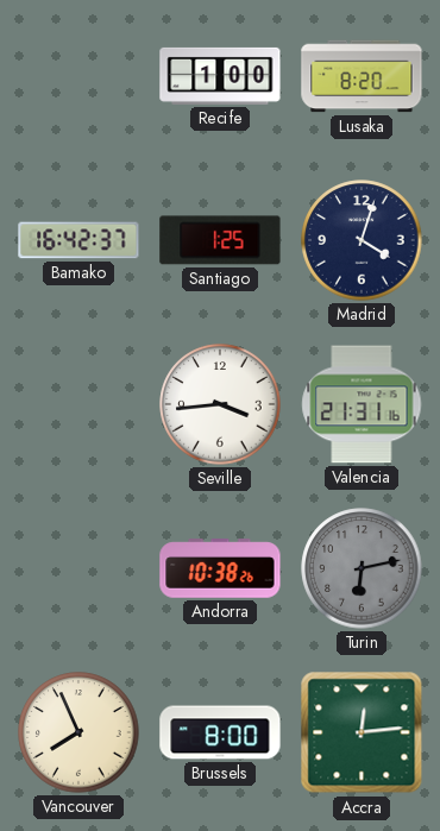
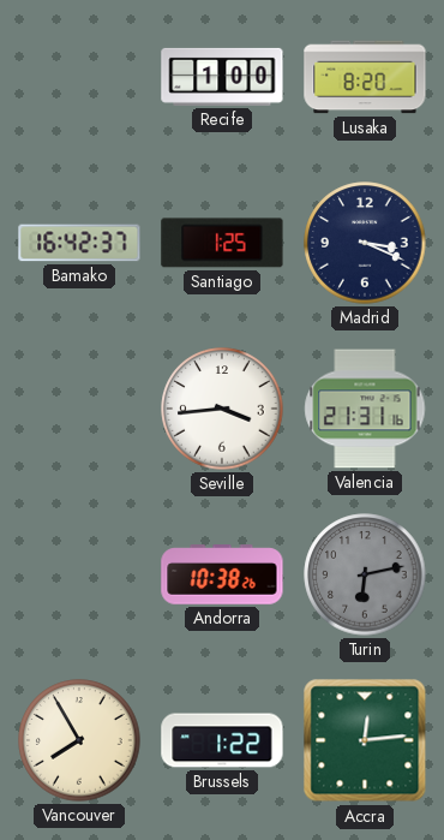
Madrid: 4:03 -> 3:19 (365, 243)
Vancouver: 7:56 -> 7:55 (79, 740)
Brussels: 8:00 -> 1:22 (222, 740)
